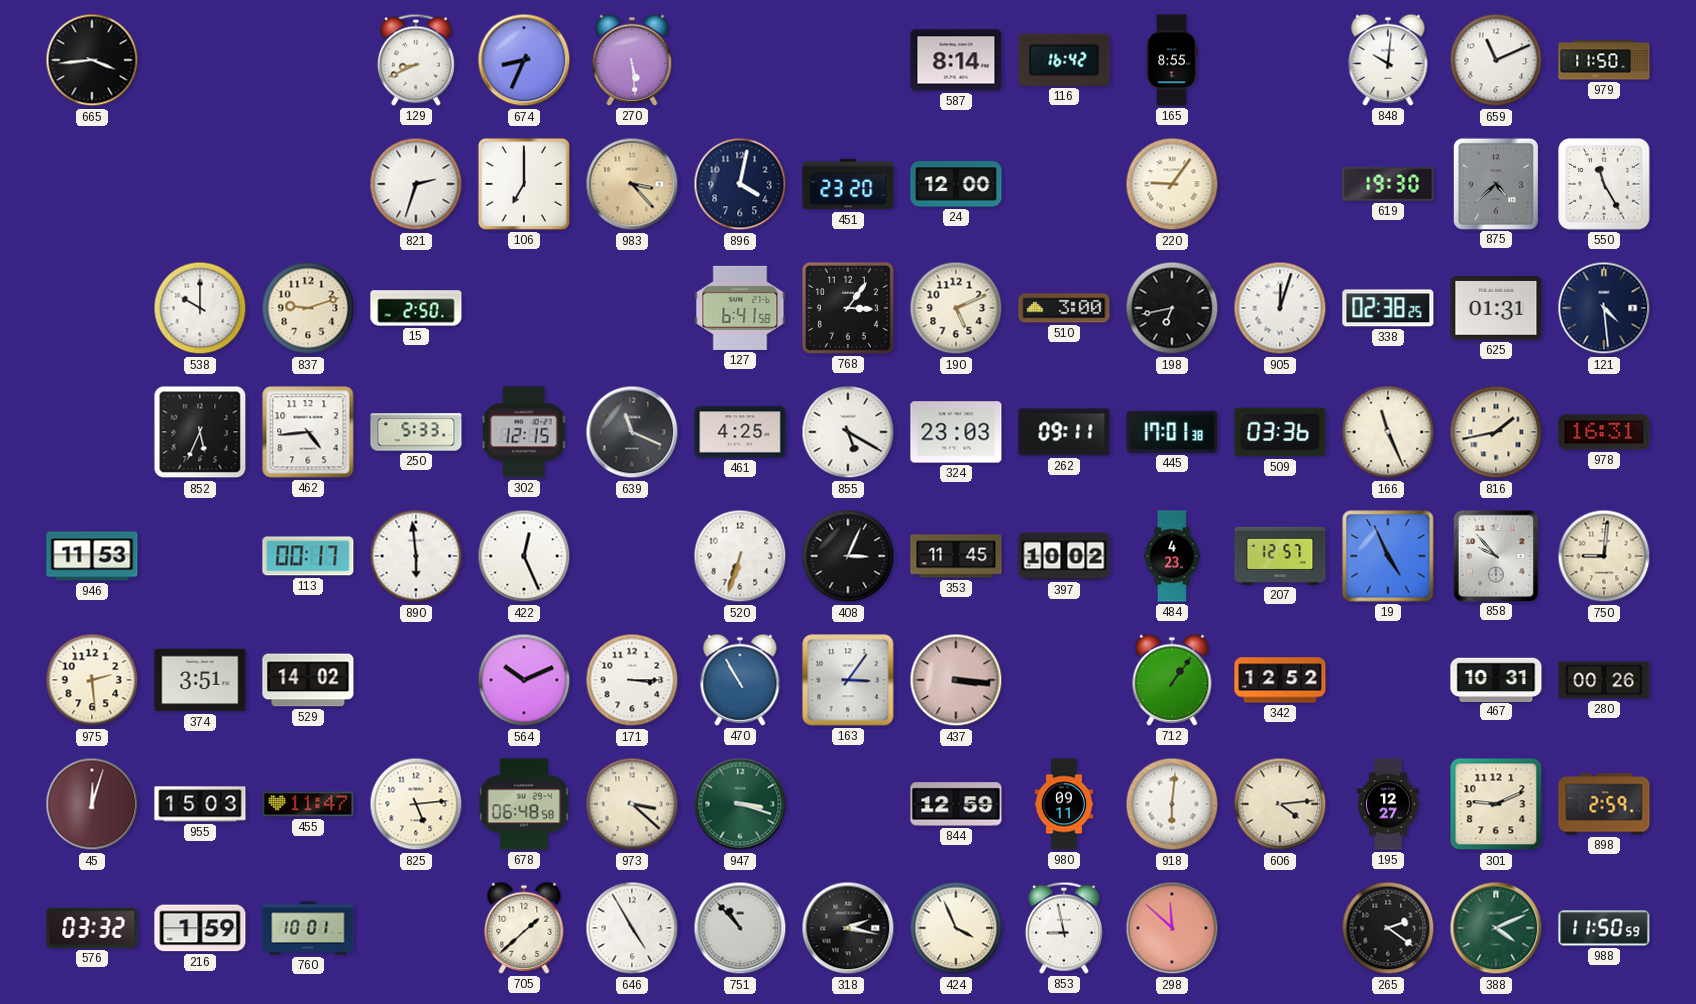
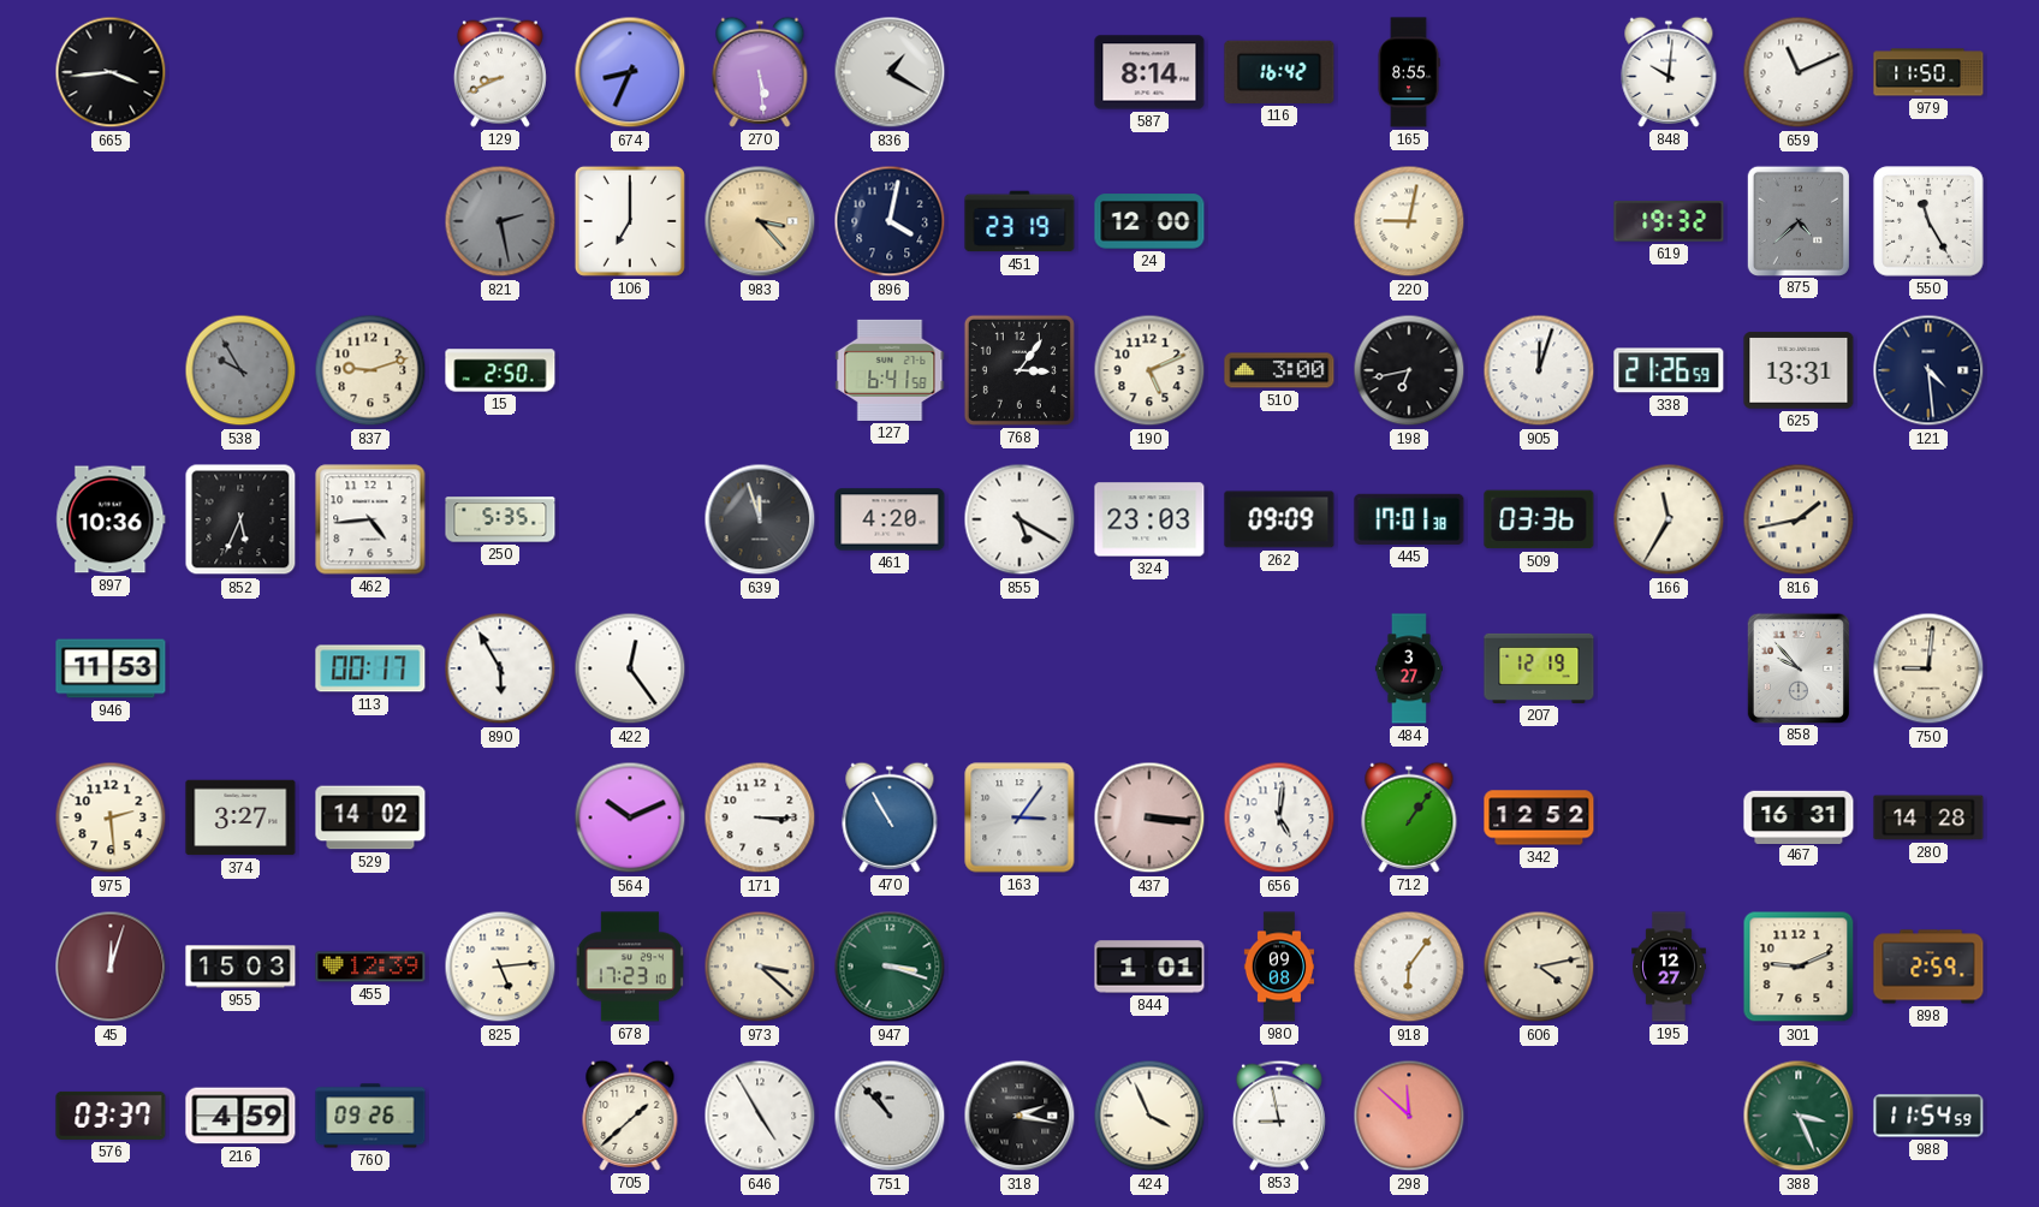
836: none -> 1:20 (890, 72)
821: 2:33 -> 2:28 (500, 221)
821 dial: white -> grey (500, 221)
451: 23:20 -> 23:19 (1019, 221)
220: 9:06 -> 9:02 (1409, 221)
619: 19:30 -> 19:32 (1669, 221)
538: 10:00 -> 9:55 (240, 370)
538 dial: white -> grey (240, 370)
338: 02:38 -> 21:26 (1669, 370)
625: 01:31 -> 13:31 (1799, 370)
897: none -> 10:36 (111, 519)
250: 5:33 -> 5:35 (500, 519)
302: 12:15 -> none (524, 432)
639: 11:19 -> 11:57 (760, 519)
461: 4:25 -> 4:20 (890, 519)
262: 09:11 -> 09:09 (1279, 519)
166: 11:26 -> 11:35 (1669, 519)
978: 16:31 -> none (1604, 432)
890: 5:59 -> 5:55 (500, 668)
422: 12:26 -> 12:24 (630, 668)
520: 6:33 -> none (740, 556)
408: 3:04 -> none (848, 556)
353: 11:45 -> none (956, 556)
397: 10:02 -> none (1064, 556)
484: 4:23 -> 3:27 (1409, 668)
207: 12:57 -> 12:19 (1539, 668)
19: 4:56 -> none (1388, 556)
374: 3:51 -> 3:27 (240, 817)
656: none -> 5:01 (1279, 817)
467: 10:31 -> 16:31 (1799, 816)
280: 00:26 -> 14:28 (1928, 817)
455: 11:47 -> 12:39 (370, 967)
678: 06:48 -> 17:23 (630, 967)
844: 12:59 -> 1:01 (1149, 967)
980: 09:11 -> 09:08 (1278, 967)
918: 6:01 -> 6:06 (1409, 967)
606: 4:14 -> 4:13 (1539, 967)
576: 03:32 -> 03:37 (111, 1116)
216: 1:59 -> 4:59 (240, 1116)
760: 10:01 -> 09:26 (370, 1116)
265: 2:21 -> none (1388, 928)
388: 4:11 -> 3:26 (1799, 1116)
988: 11:50 -> 11:54 (1928, 1116)
